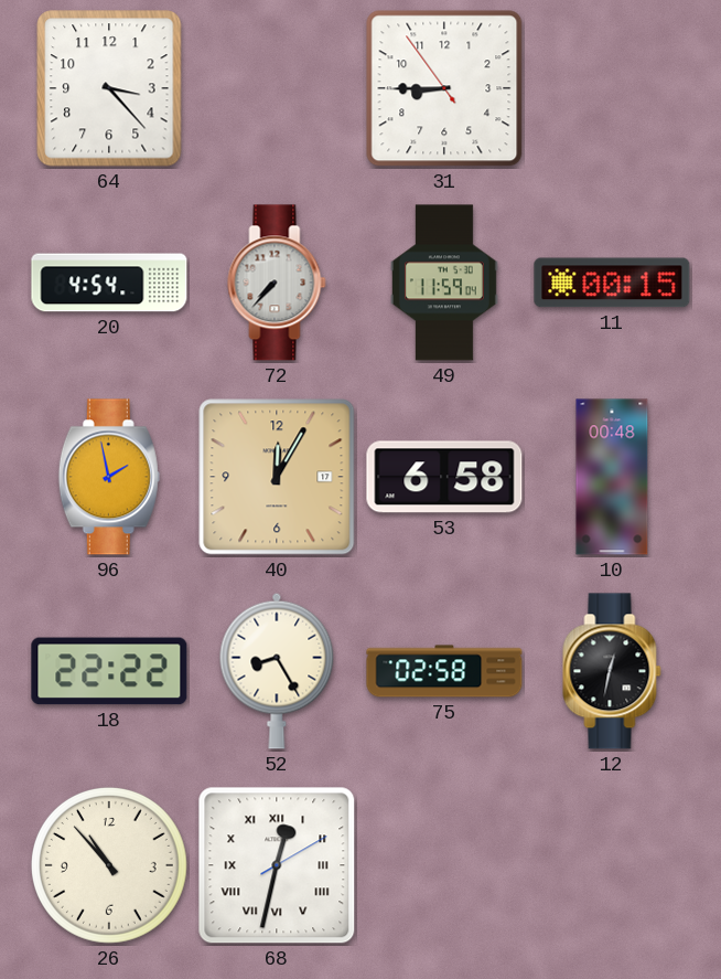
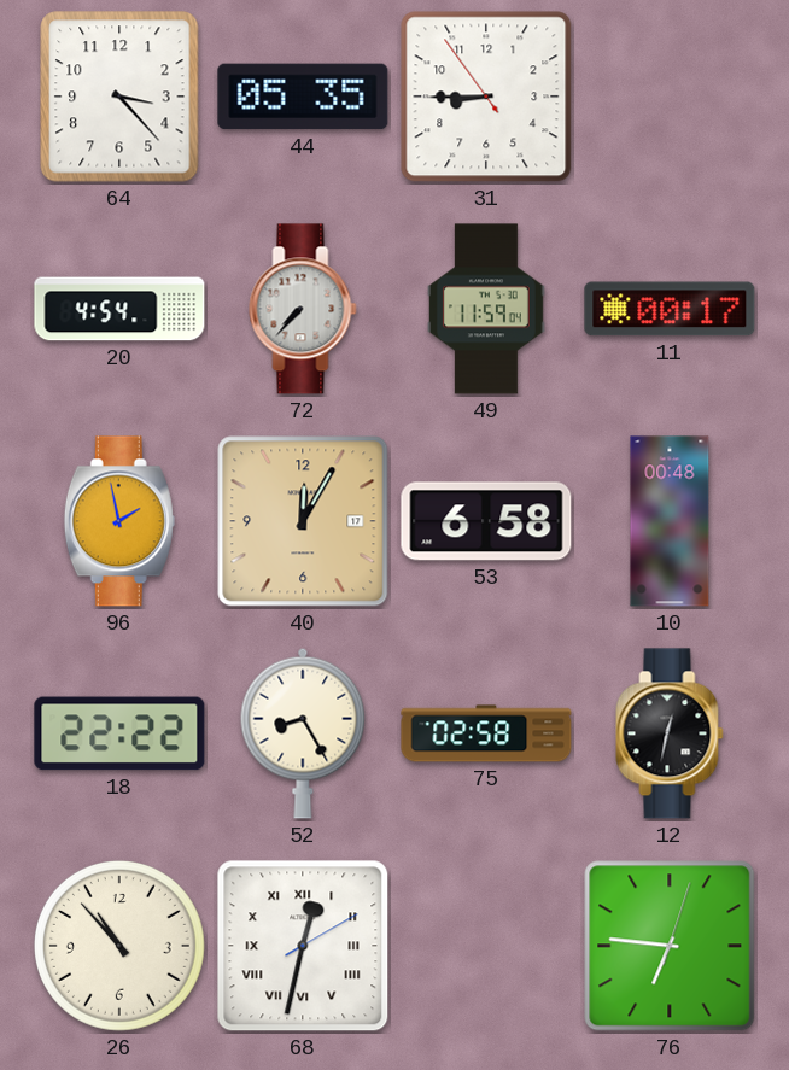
44: none -> 05:35 (303, 97)
11: 00:15 -> 00:17 (670, 309)
76: none -> 6:46 (670, 946)
